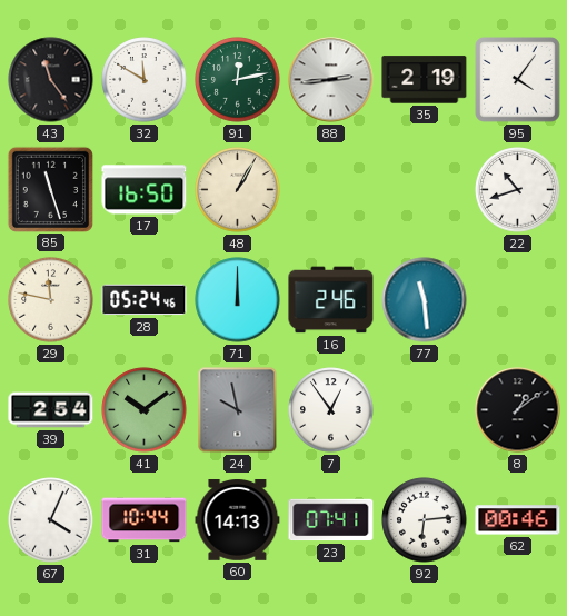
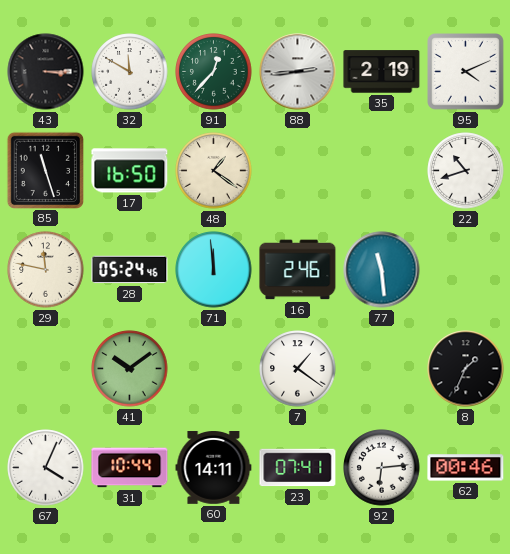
43: 11:24 -> 3:15 (46, 72)
91: 12:13 -> 12:37 (214, 72)
95: 4:06 -> 4:11 (466, 72)
48: 1:05 -> 1:21 (214, 171)
71: 12:00 -> 11:59 (214, 270)
39: 2:54 -> none (51, 410)
24: 9:58 -> none (238, 410)
7: 12:54 -> 1:21 (298, 369)
8: 1:09 -> 1:34 (466, 369)
60: 14:13 -> 14:11 (214, 468)
